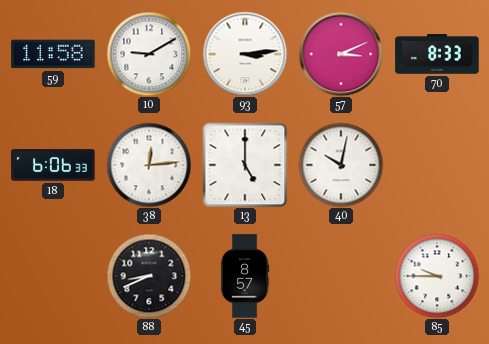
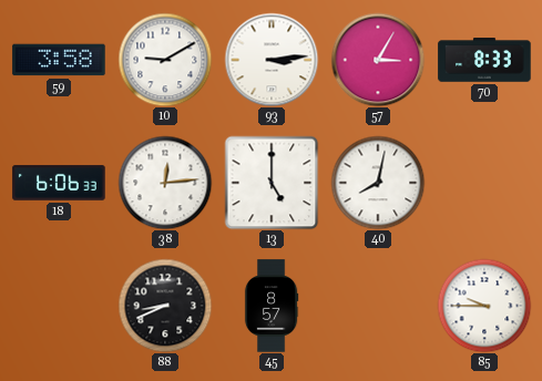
59: 11:58 -> 3:58 (59, 60)
57: 3:11 -> 3:05 (378, 60)
40: 10:02 -> 8:02 (378, 183)
